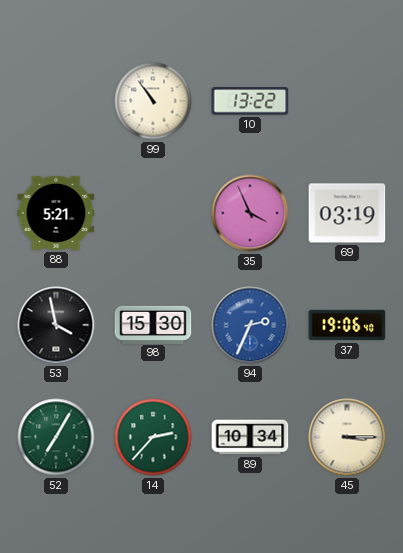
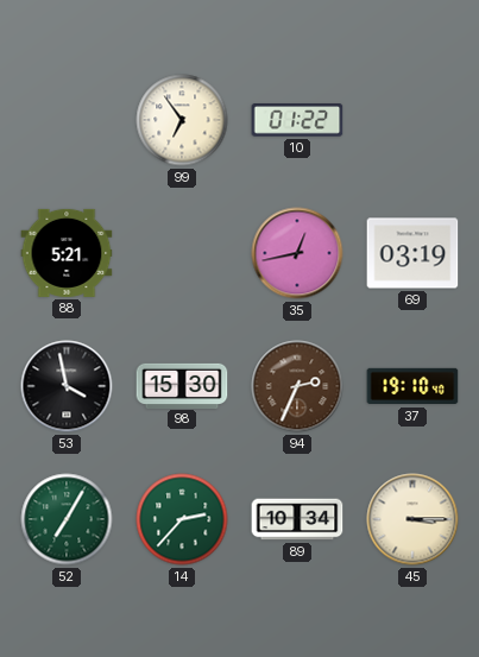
99: 10:54 -> 6:54 (182, 120)
10: 13:22 -> 01:22 (297, 120)
35: 3:56 -> 12:43 (297, 253)
94 dial: blue -> brown (297, 386)
37: 19:06 -> 19:10 (412, 386)
